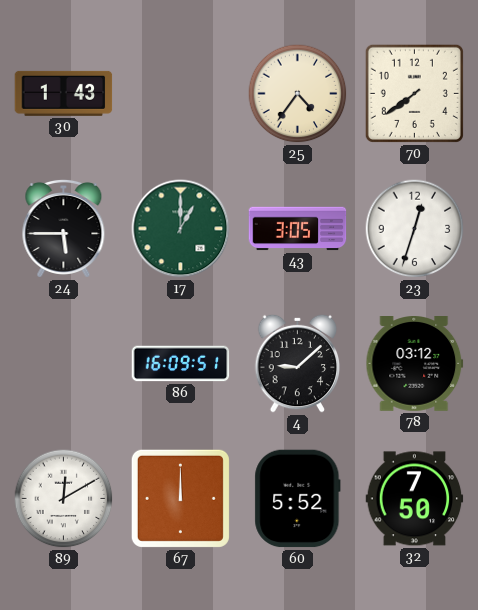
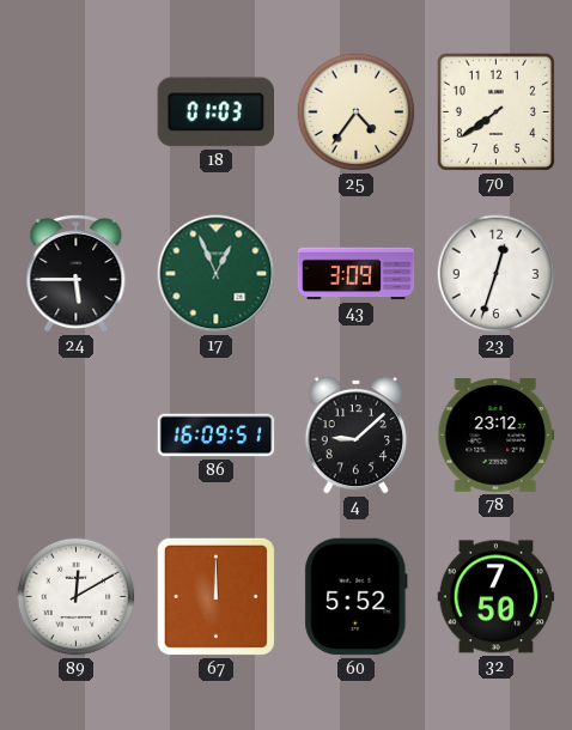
30: 1:43 -> none (64, 93)
18: none -> 01:03 (215, 112)
17: 1:00 -> 12:56 (217, 274)
43: 3:05 -> 3:09 (357, 274)
78: 03:12 -> 23:12 (497, 436)
